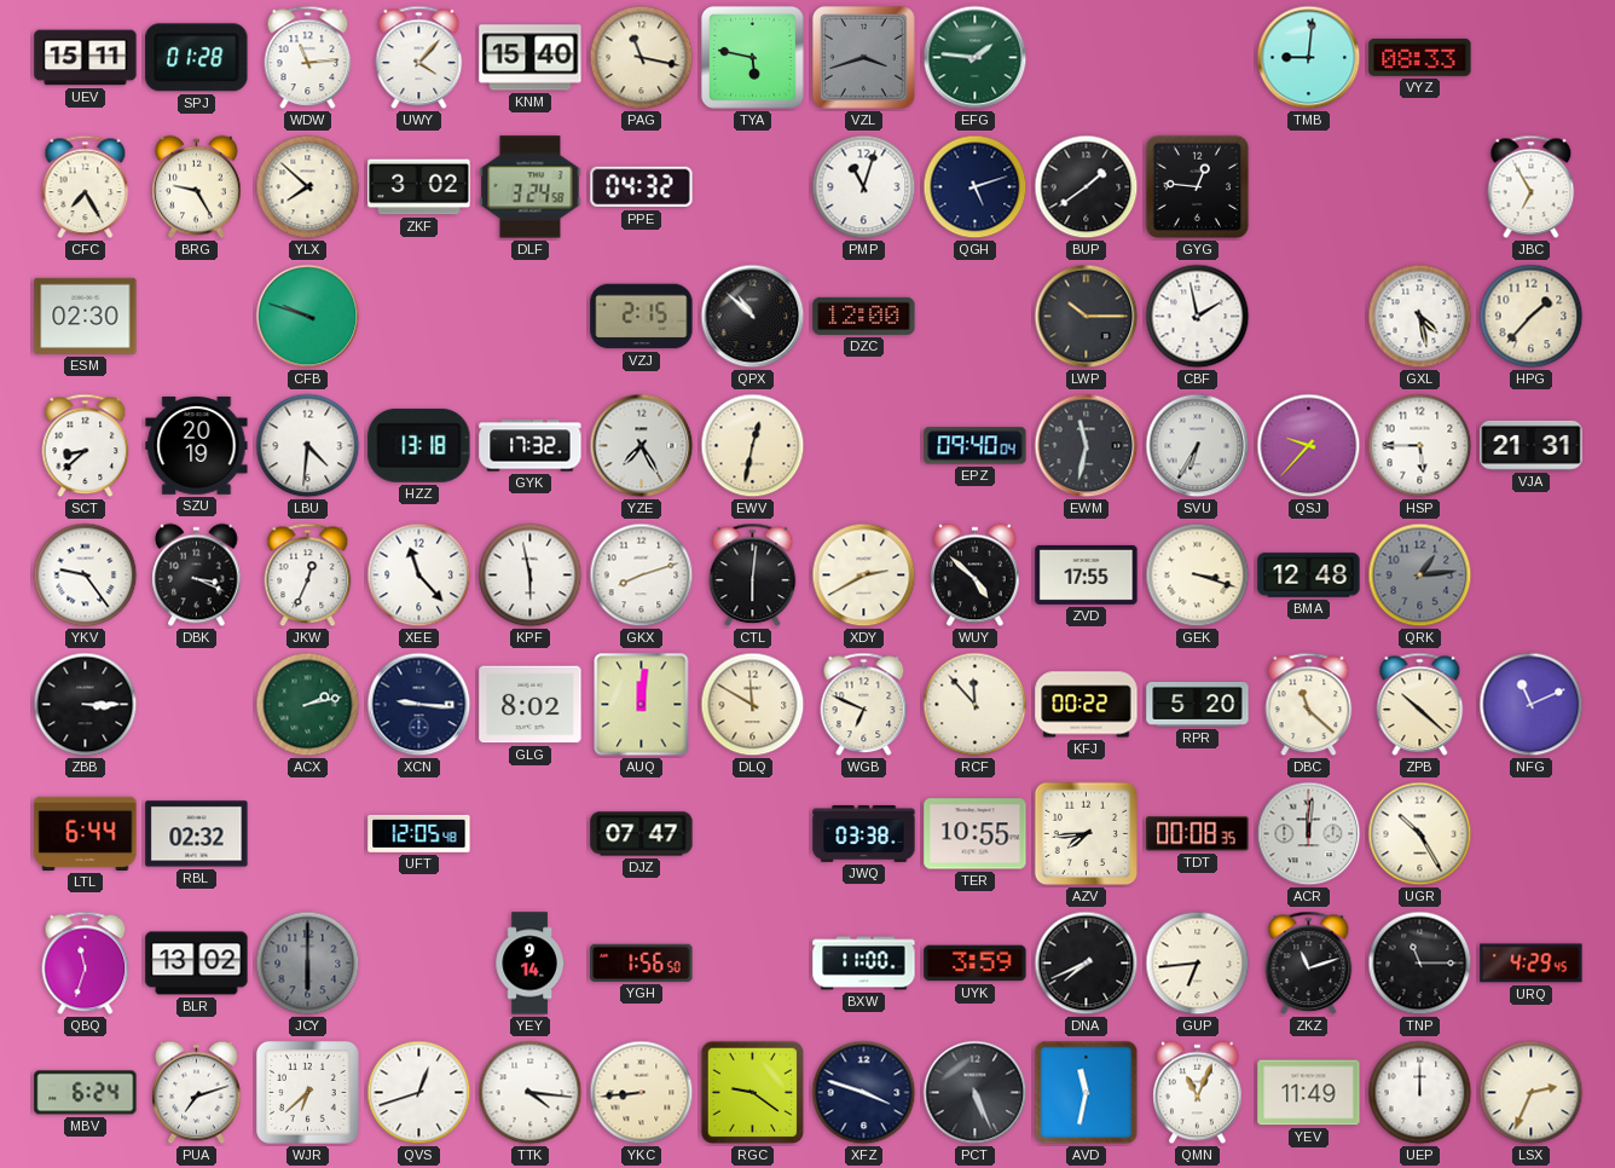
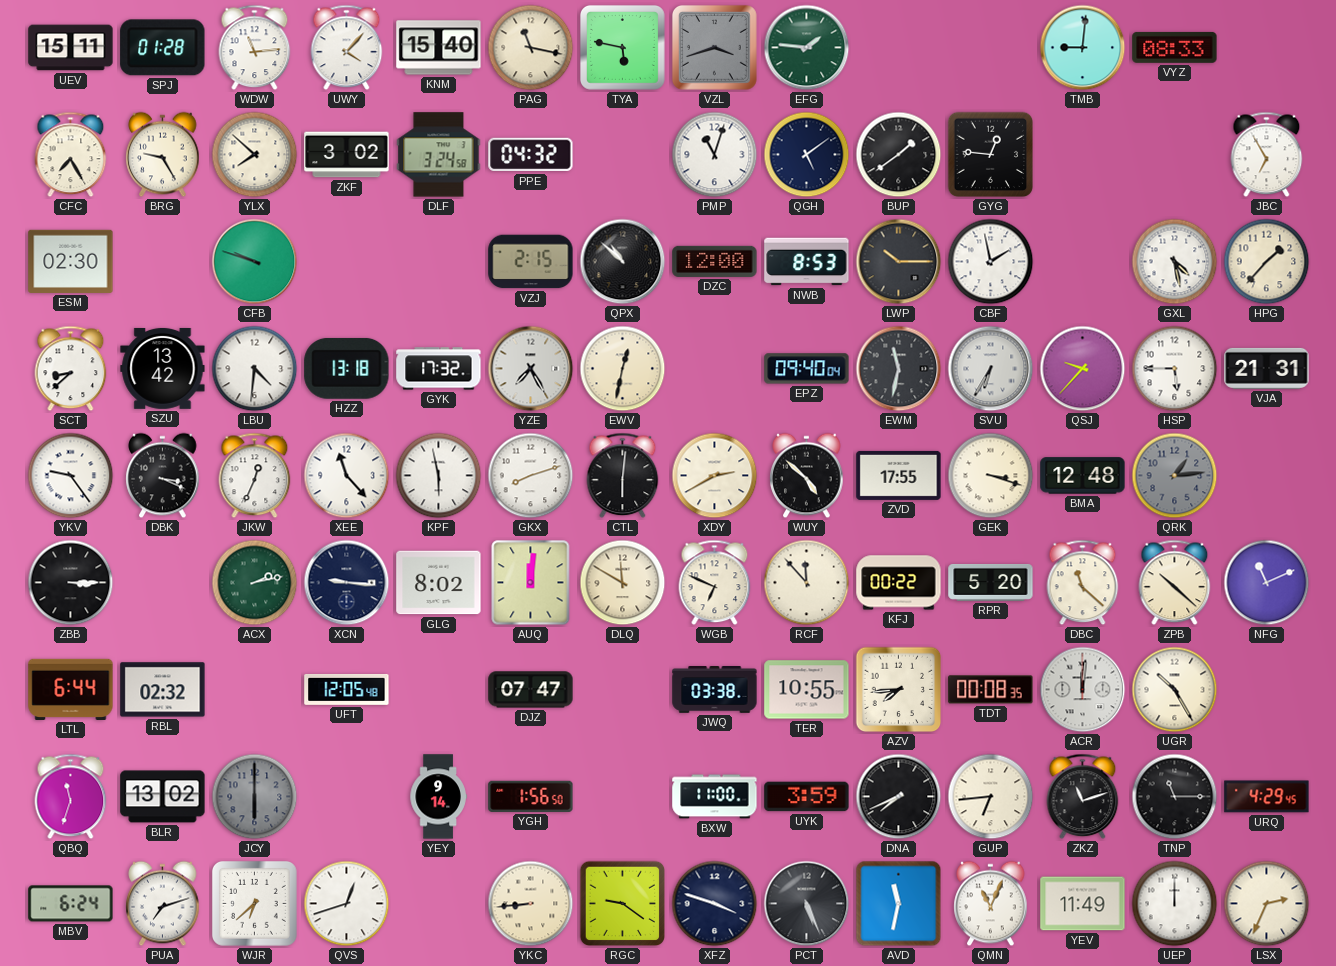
QGH: 5:12 -> 5:09 (807, 155)
NWB: none -> 8:53 (807, 262)
SZU: 20:19 -> 13:42 (163, 368)
TTK: 4:16 -> none (531, 1093)
